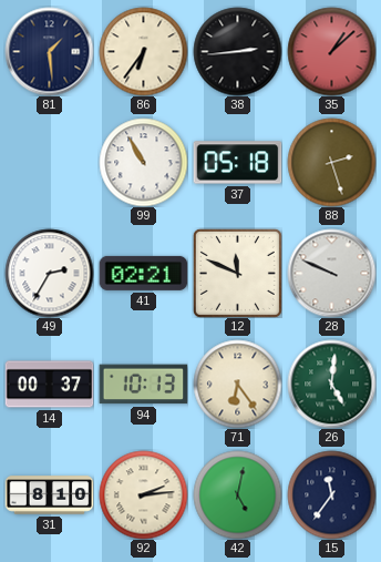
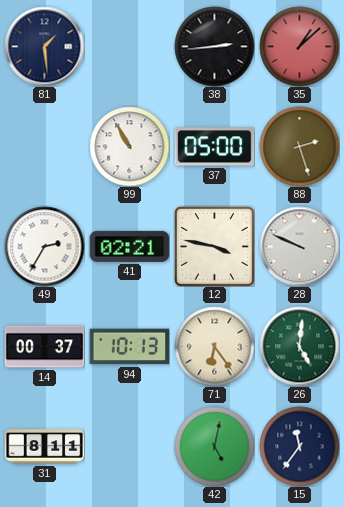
86: 6:36 -> none (143, 51)
37: 05:18 -> 05:00 (214, 147)
12: 11:49 -> 3:47 (214, 246)
31: 8:10 -> 8:11 (44, 447)
92: 2:14 -> none (143, 494)
